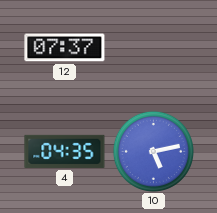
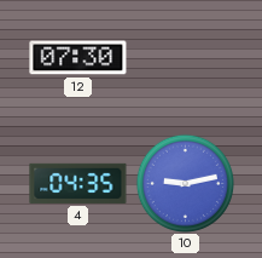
12: 07:37 -> 07:30 (78, 58)
10: 5:13 -> 9:13 (185, 183)
